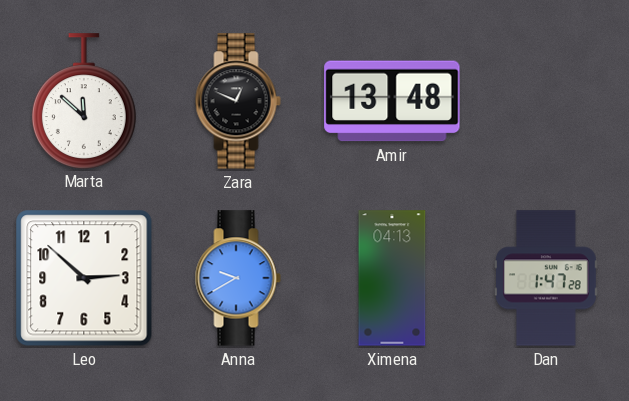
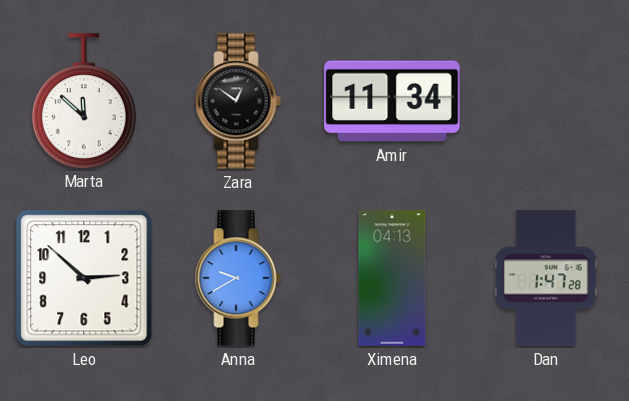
Zara: 12:49 -> 12:51 (238, 101)
Amir: 13:48 -> 11:34 (392, 101)
